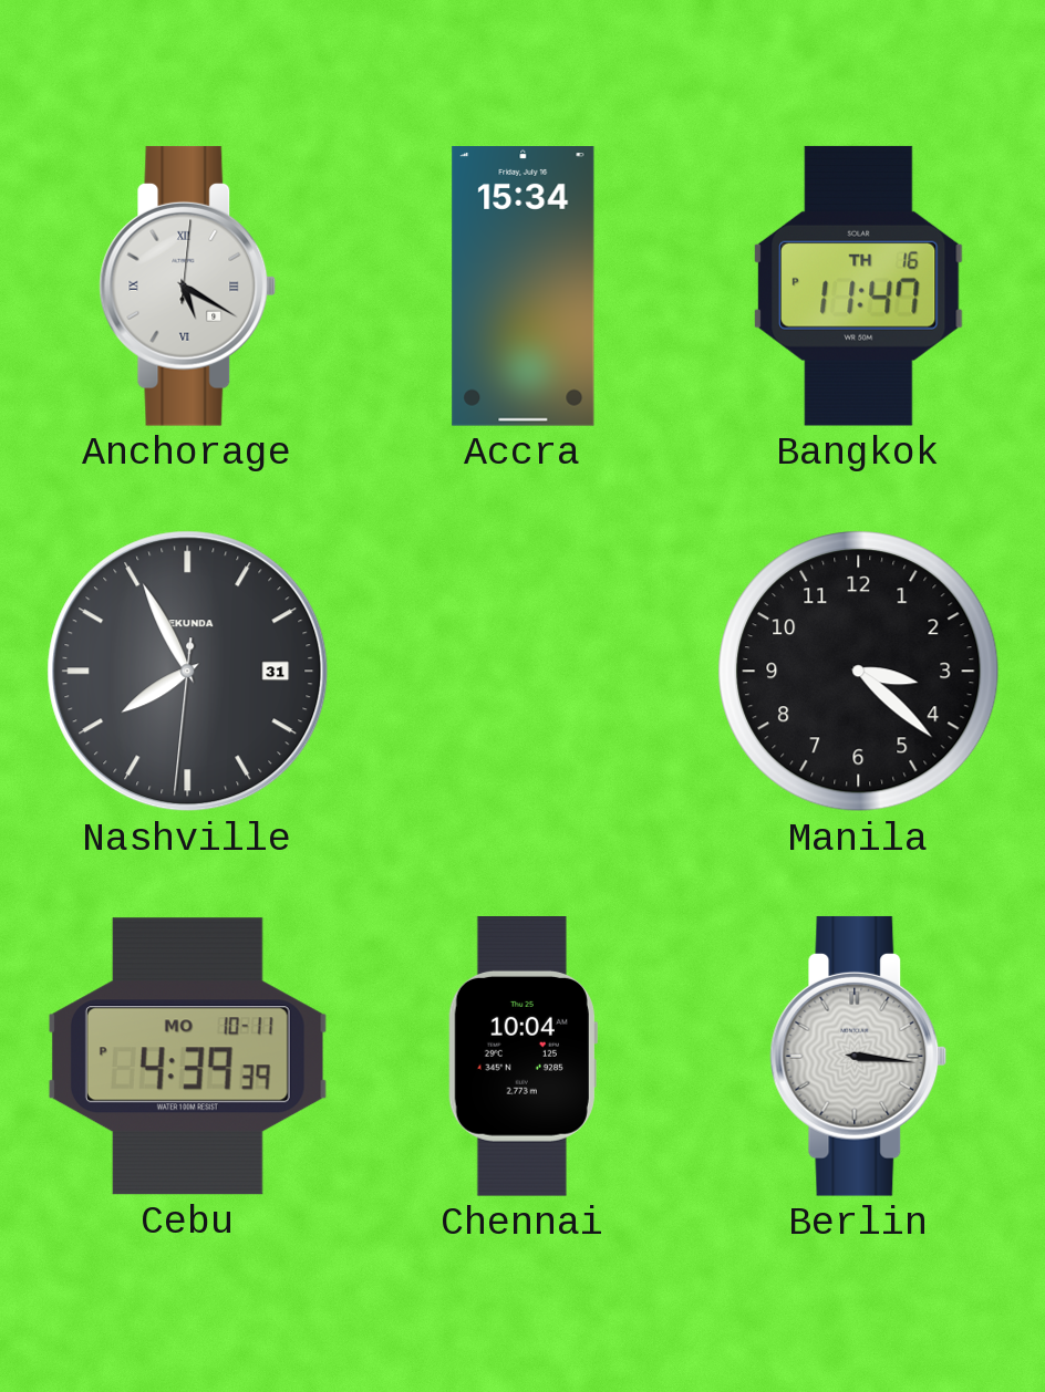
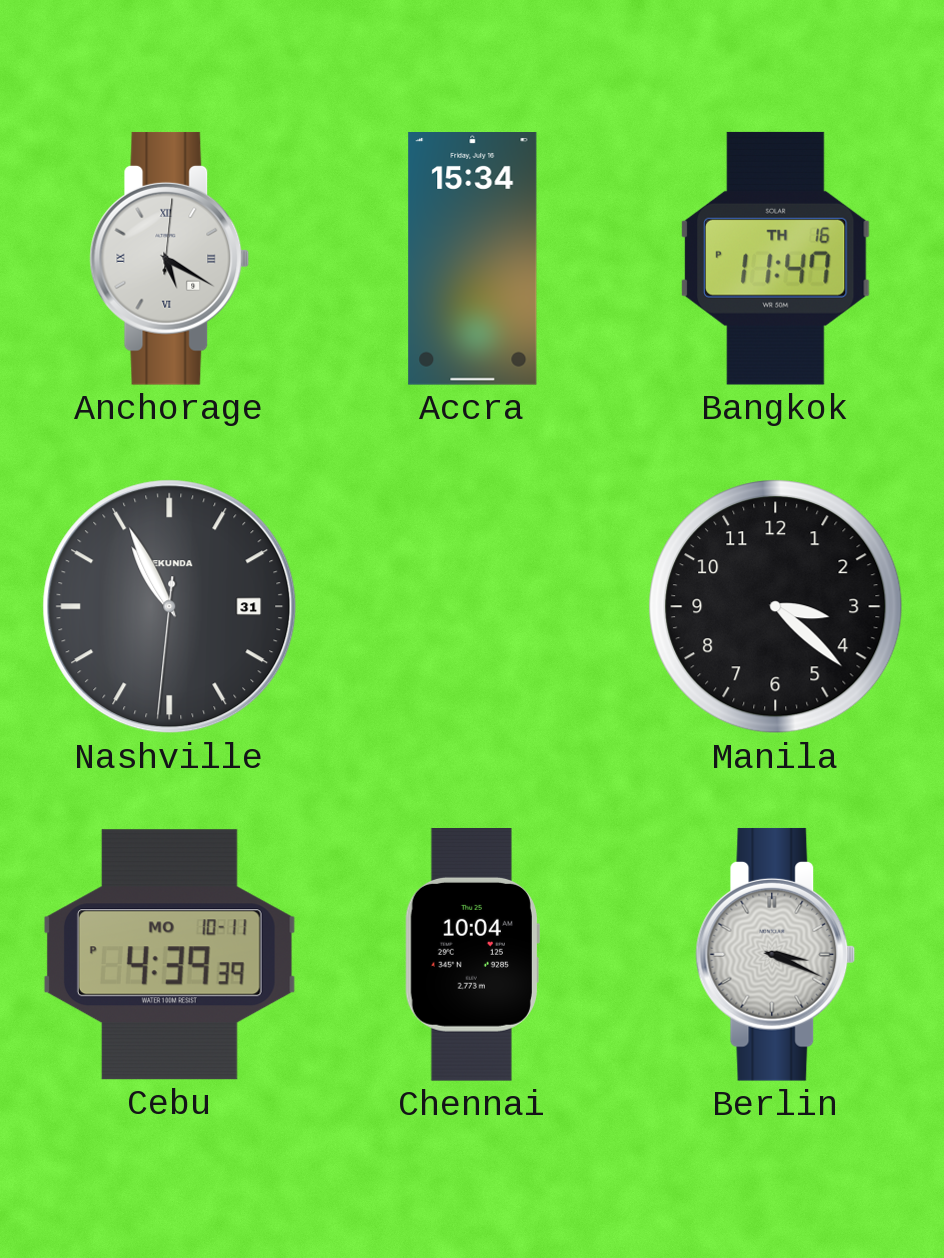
Nashville: 7:55 -> 10:55 (170, 607)
Berlin: 3:16 -> 3:19 (776, 954)
